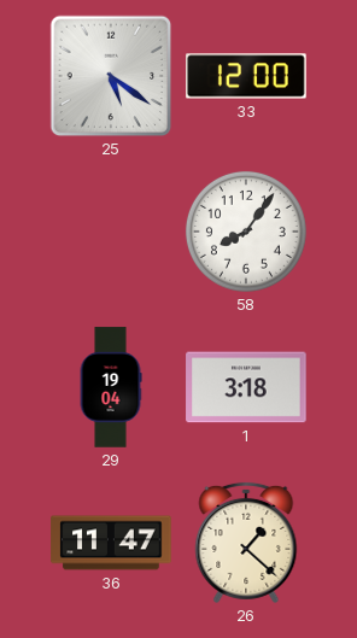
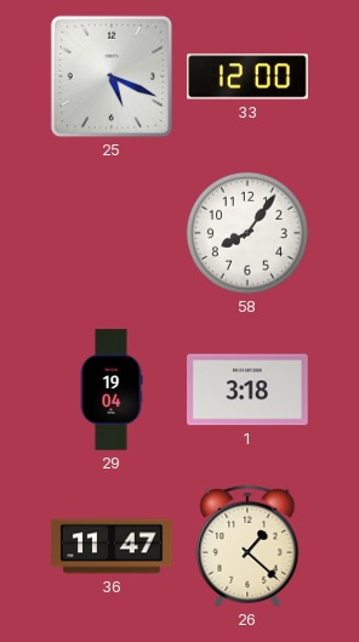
25: 5:21 -> 5:19 (112, 76)
